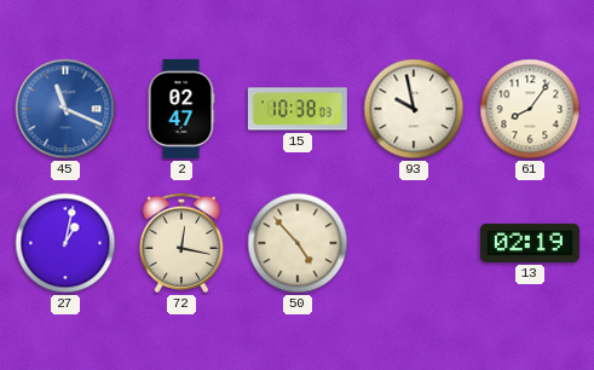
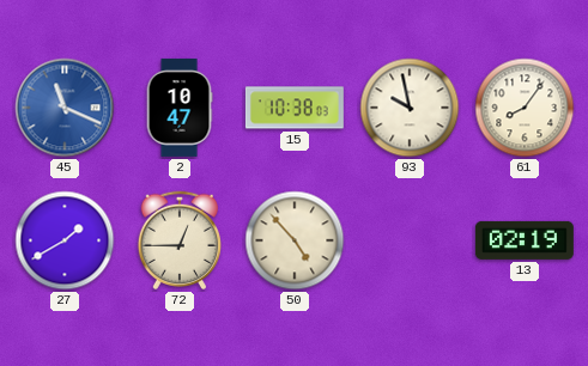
2: 02:47 -> 10:47 (180, 108)
27: 1:02 -> 1:40 (65, 240)
72: 12:17 -> 12:45 (178, 240)
